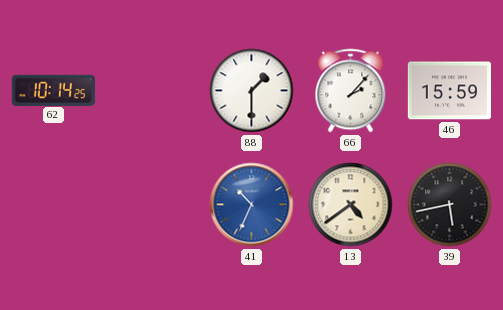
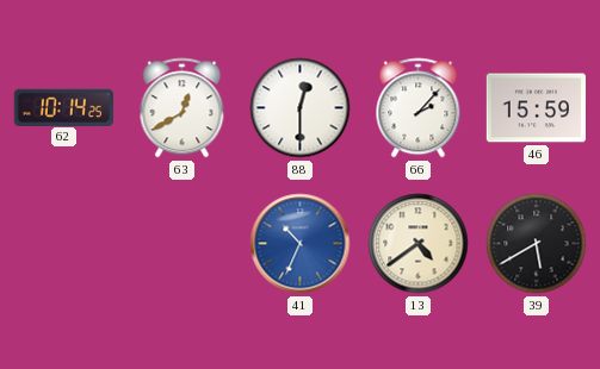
63: none -> 12:40 (183, 108)
88: 1:30 -> 12:30 (301, 108)
39: 5:43 -> 5:40 (537, 244)
